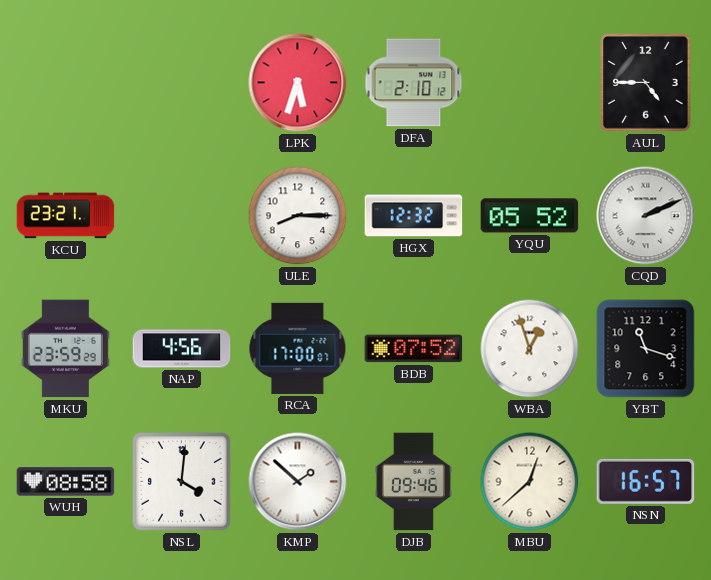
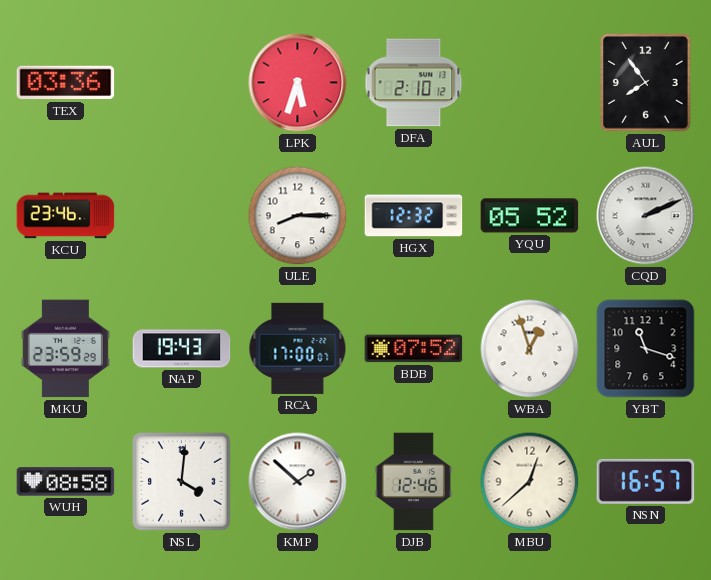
TEX: none -> 03:36 (66, 83)
AUL: 4:45 -> 7:54 (646, 83)
KCU: 23:21 -> 23:46 (66, 216)
NAP: 4:56 -> 19:43 (182, 349)
DJB: 09:46 -> 12:46 (413, 482)
